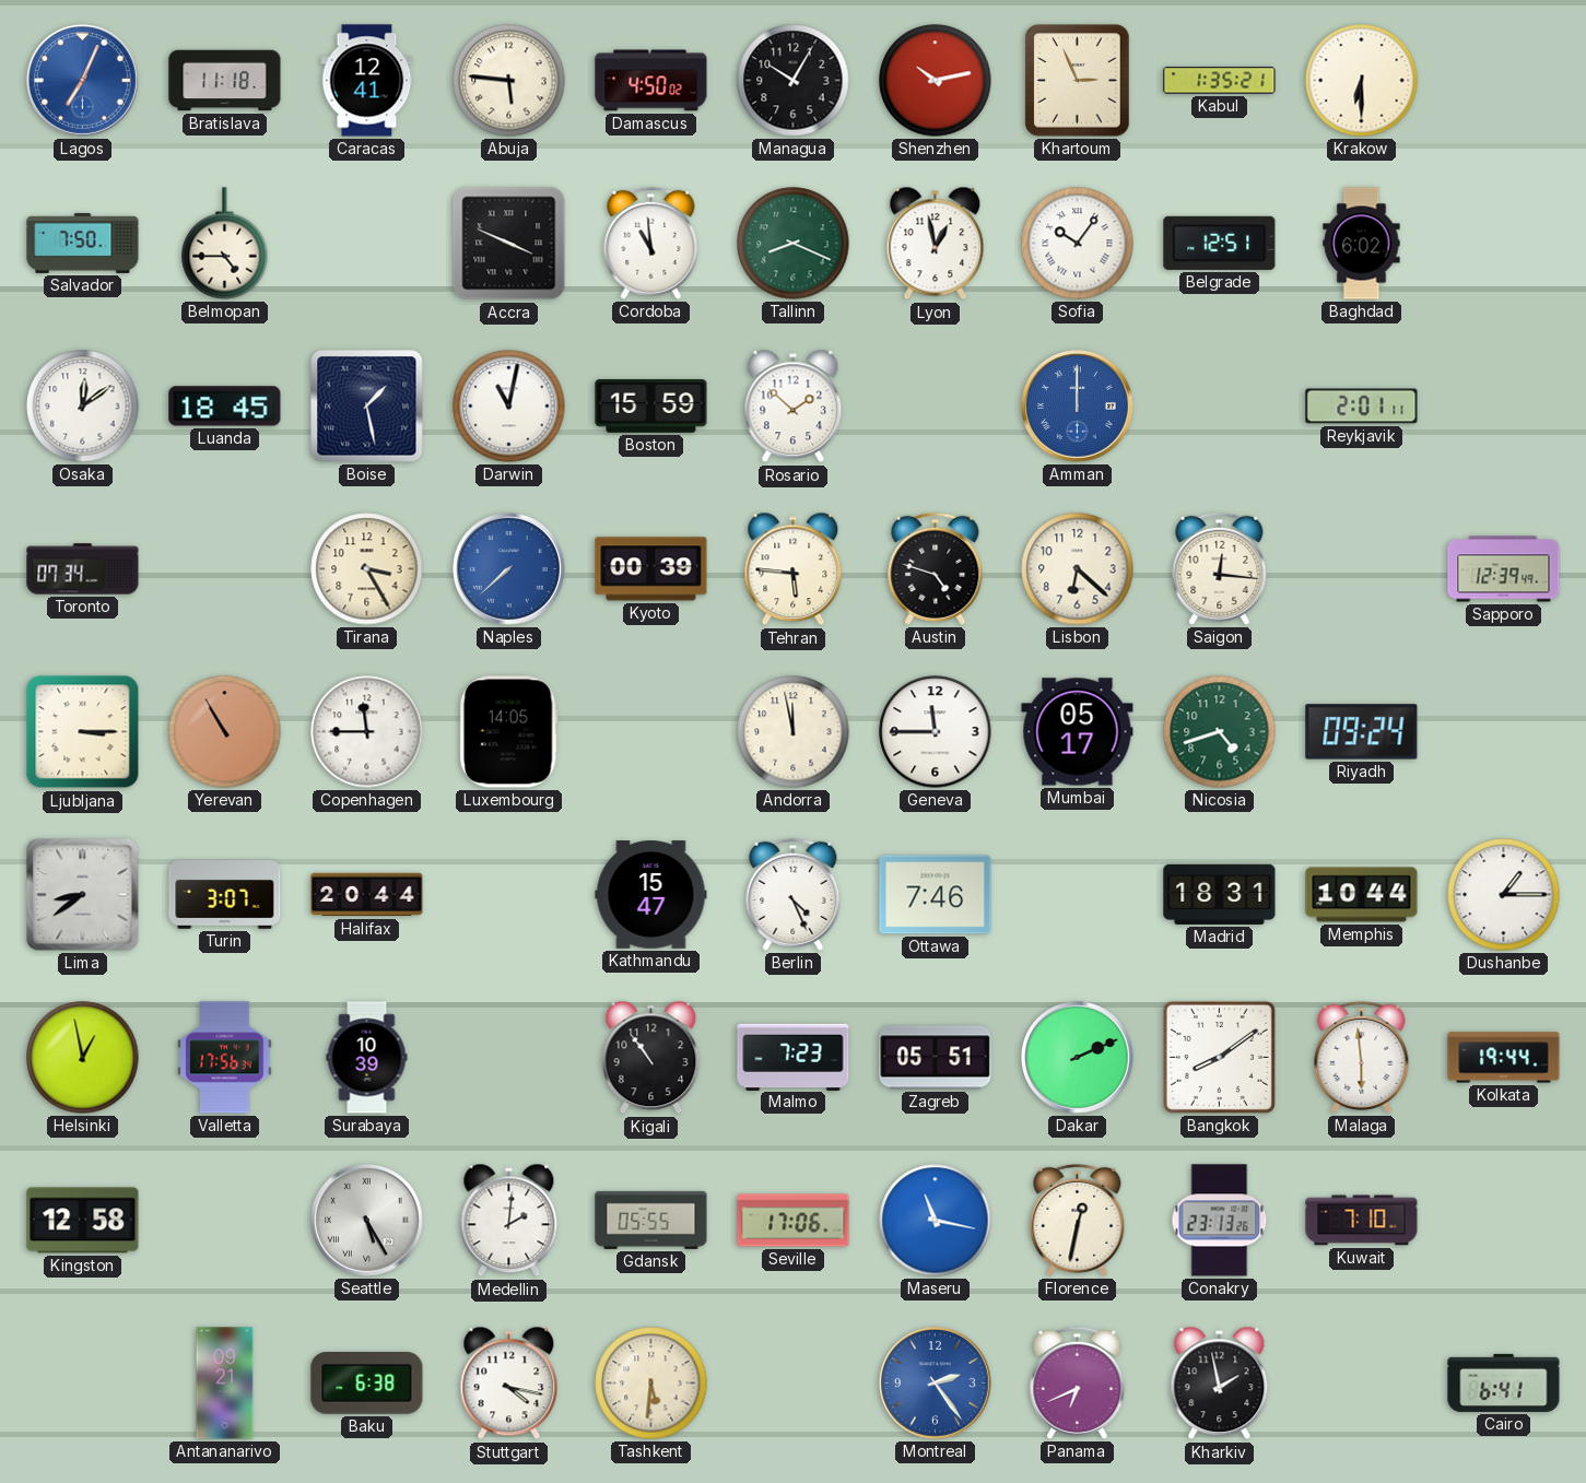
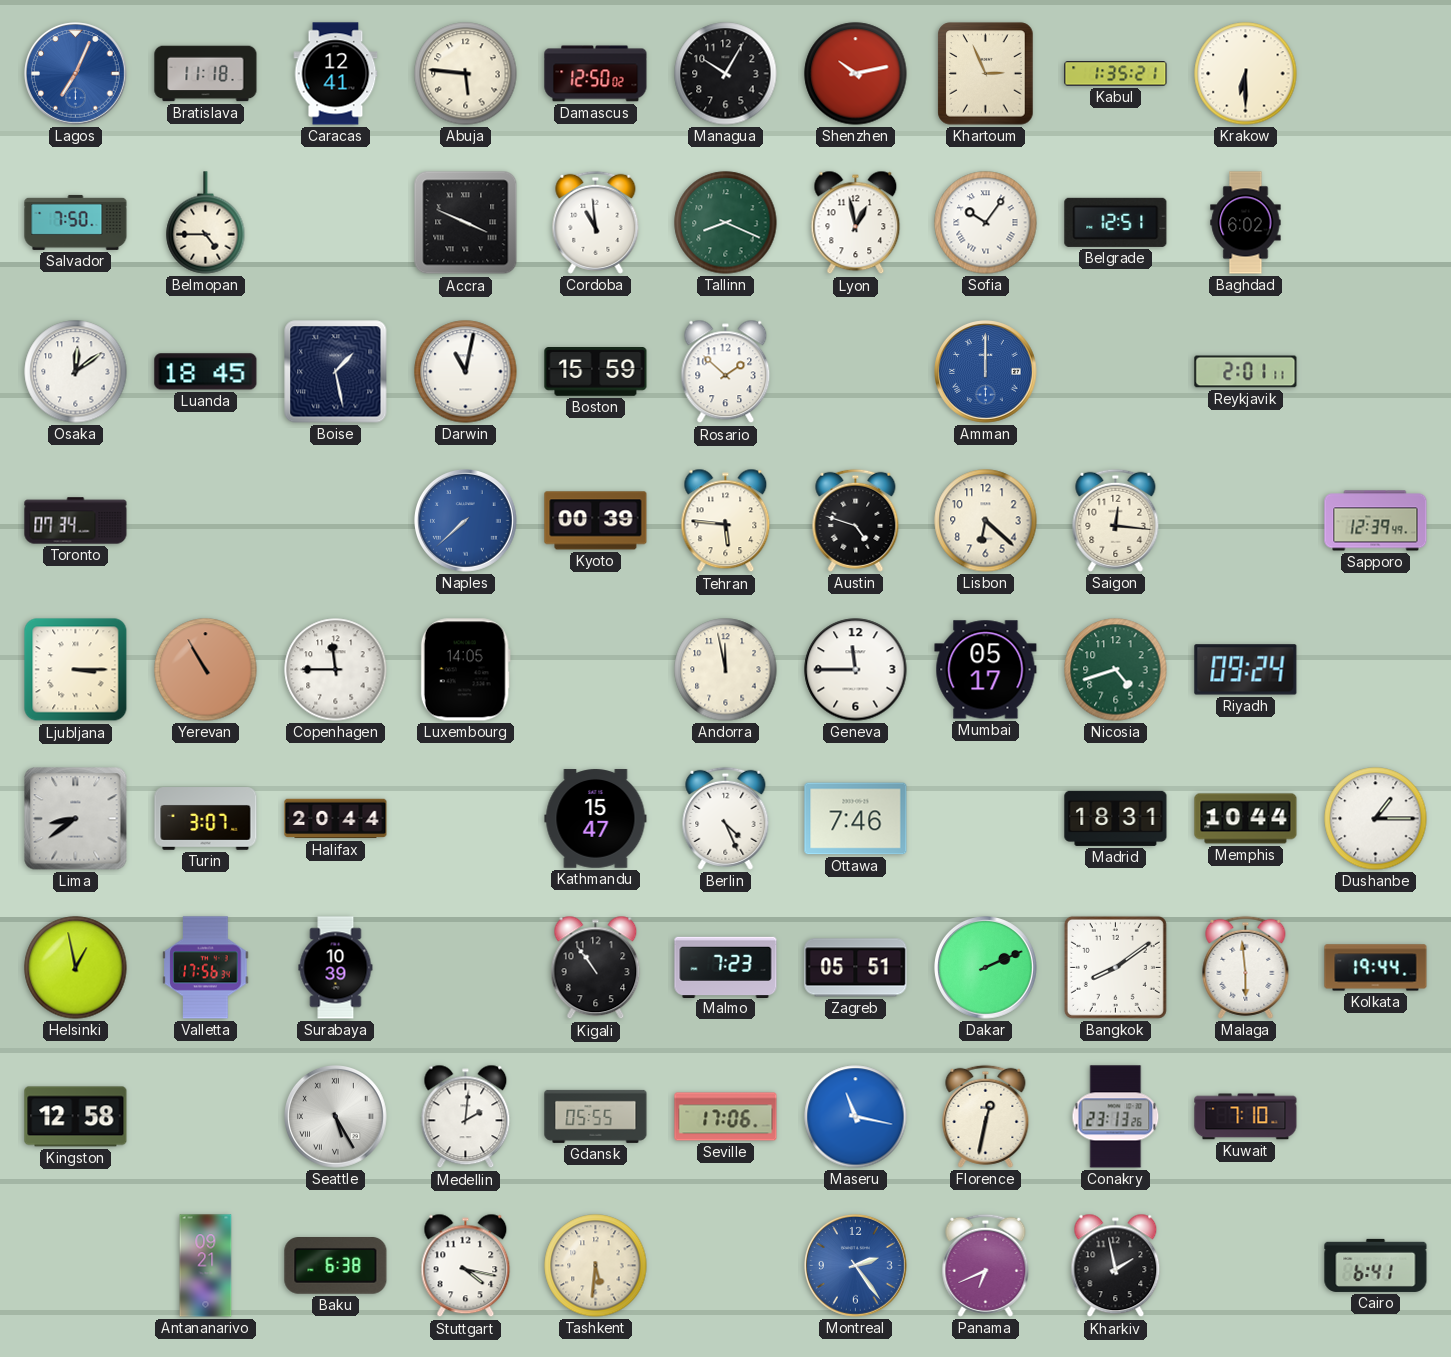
Damascus: 4:50 -> 12:50 (596, 74)
Tirana: 3:25 -> none (367, 569)
